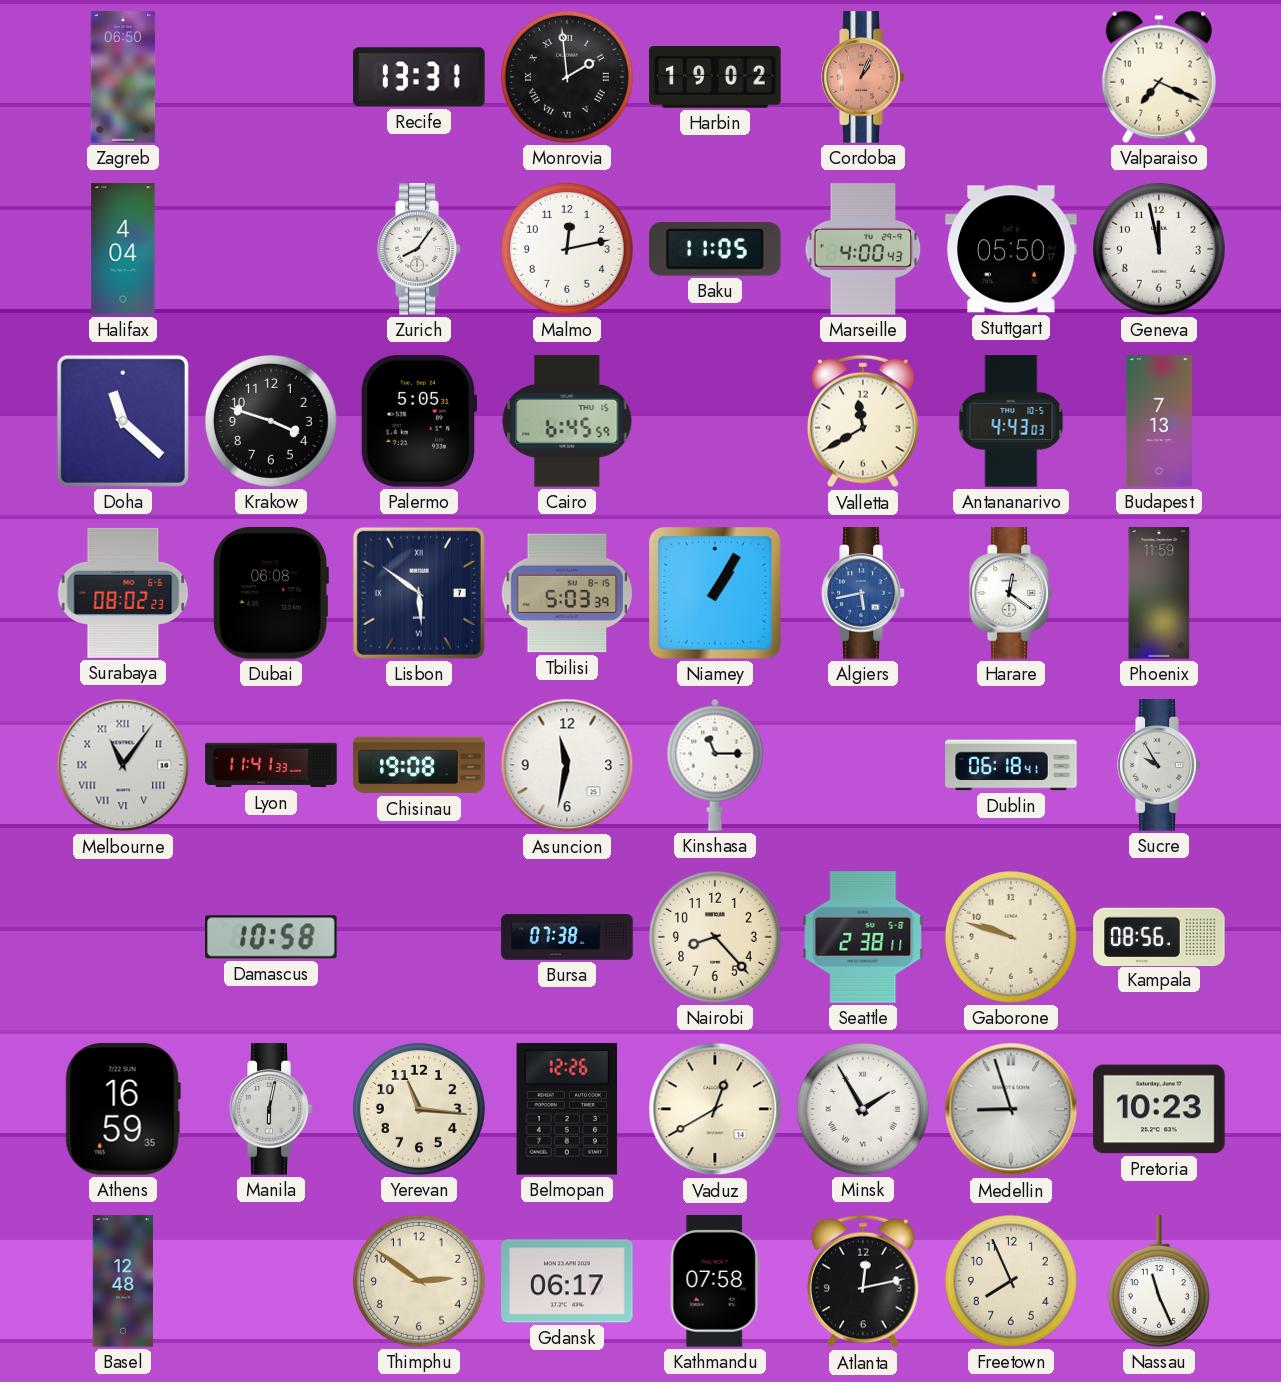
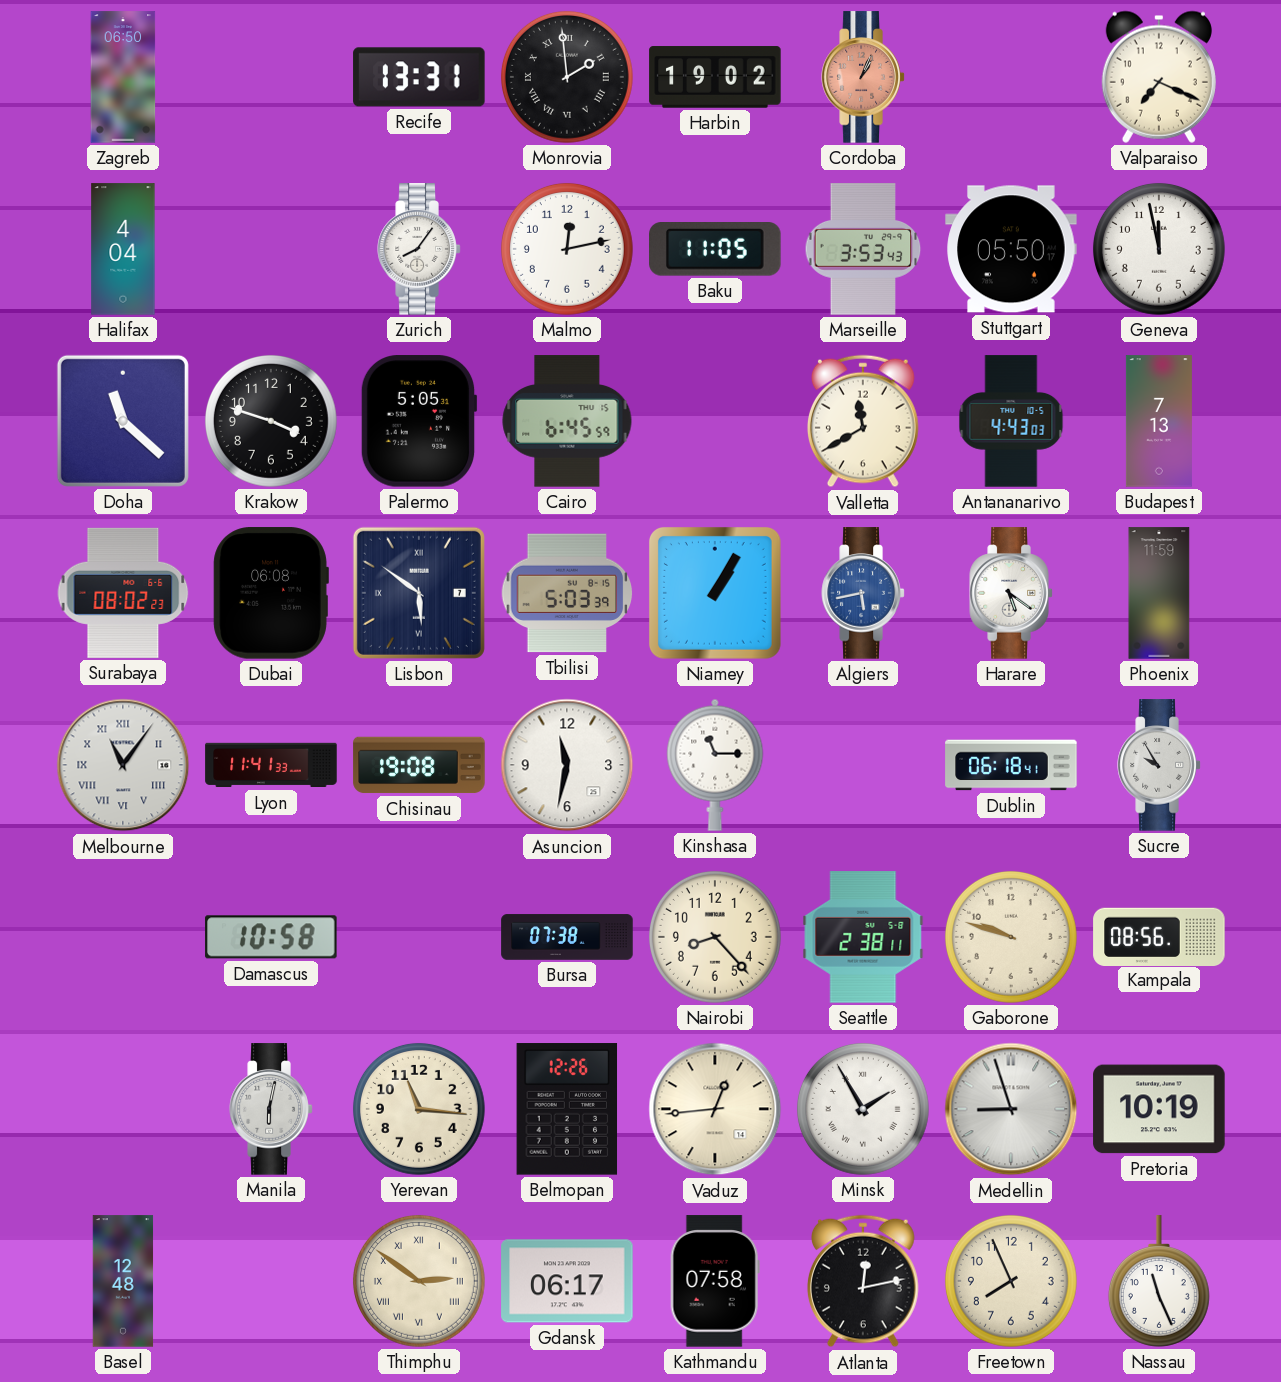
Marseille: 4:00 -> 3:53 (863, 249)
Harare: 12:21 -> 5:21 (1011, 593)
Athens: 16:59 -> none (123, 1109)
Vaduz: 12:40 -> 12:44 (715, 1109)
Pretoria: 10:23 -> 10:19 (1159, 1109)
Thimphu numerals: Arabic -> Roman (419, 1281)
